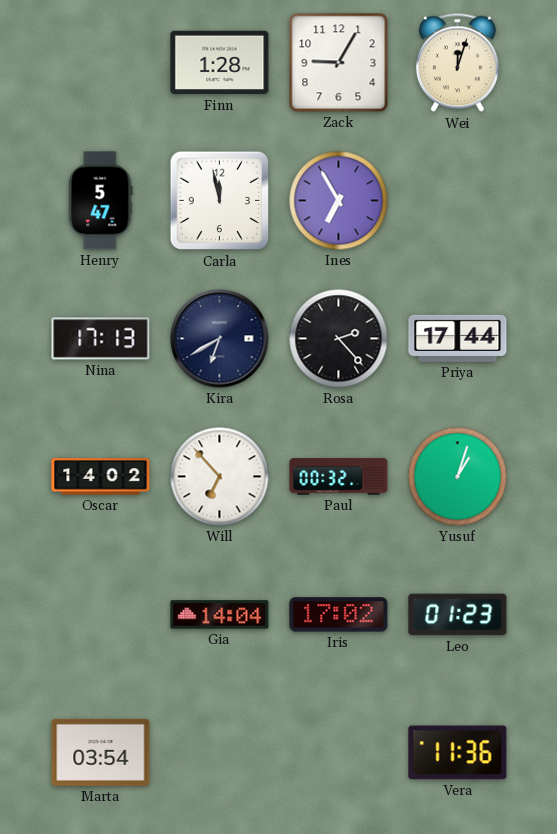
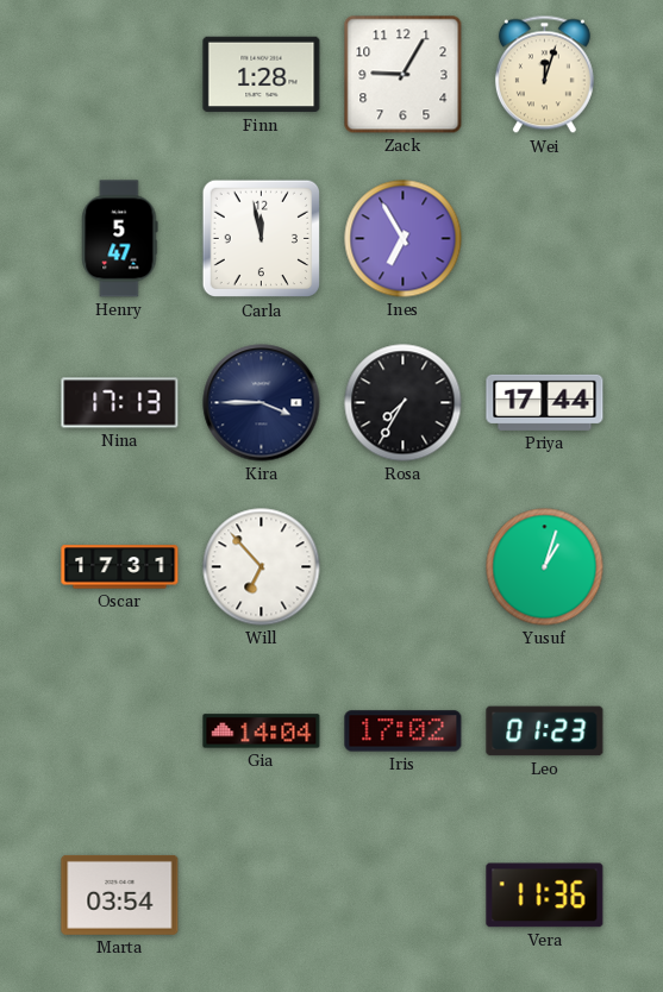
Kira: 6:40 -> 3:45 (262, 403)
Rosa: 2:23 -> 7:35 (404, 403)
Oscar: 14:02 -> 17:31 (120, 567)
Paul: 00:32 -> none (339, 477)
